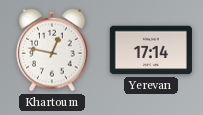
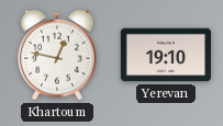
Yerevan: 17:14 -> 19:10 (166, 55)
